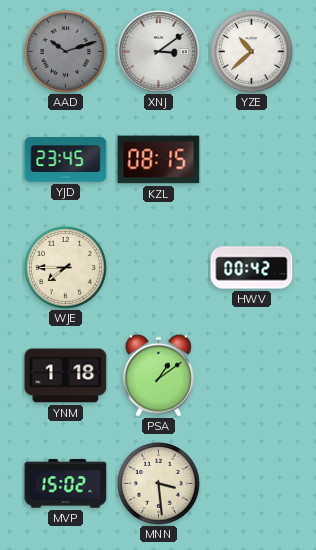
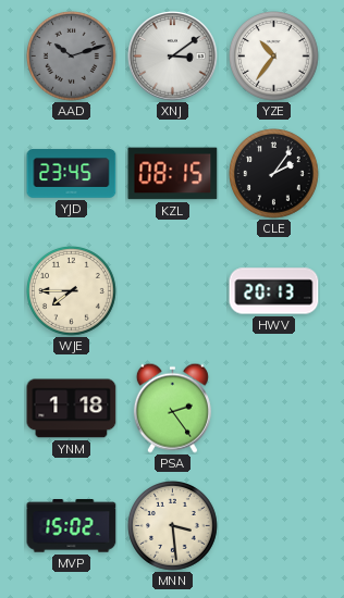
YZE: 10:38 -> 10:36 (274, 57)
CLE: none -> 2:06 (274, 174)
HWV: 00:42 -> 20:13 (274, 291)
PSA: 1:09 -> 2:24 (172, 408)
